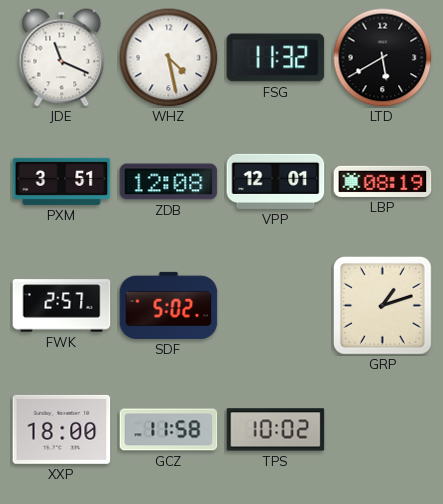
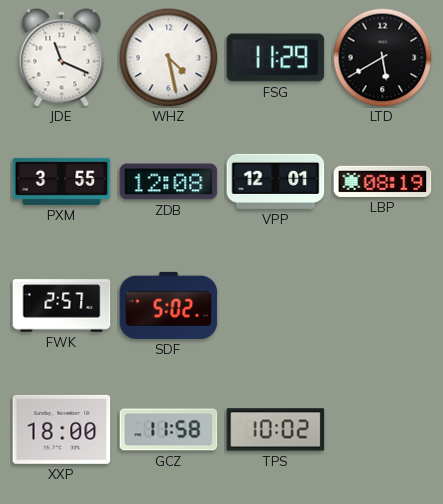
FSG: 11:32 -> 11:29 (276, 58)
PXM: 3:51 -> 3:55 (62, 181)
GRP: 1:12 -> none (383, 306)
